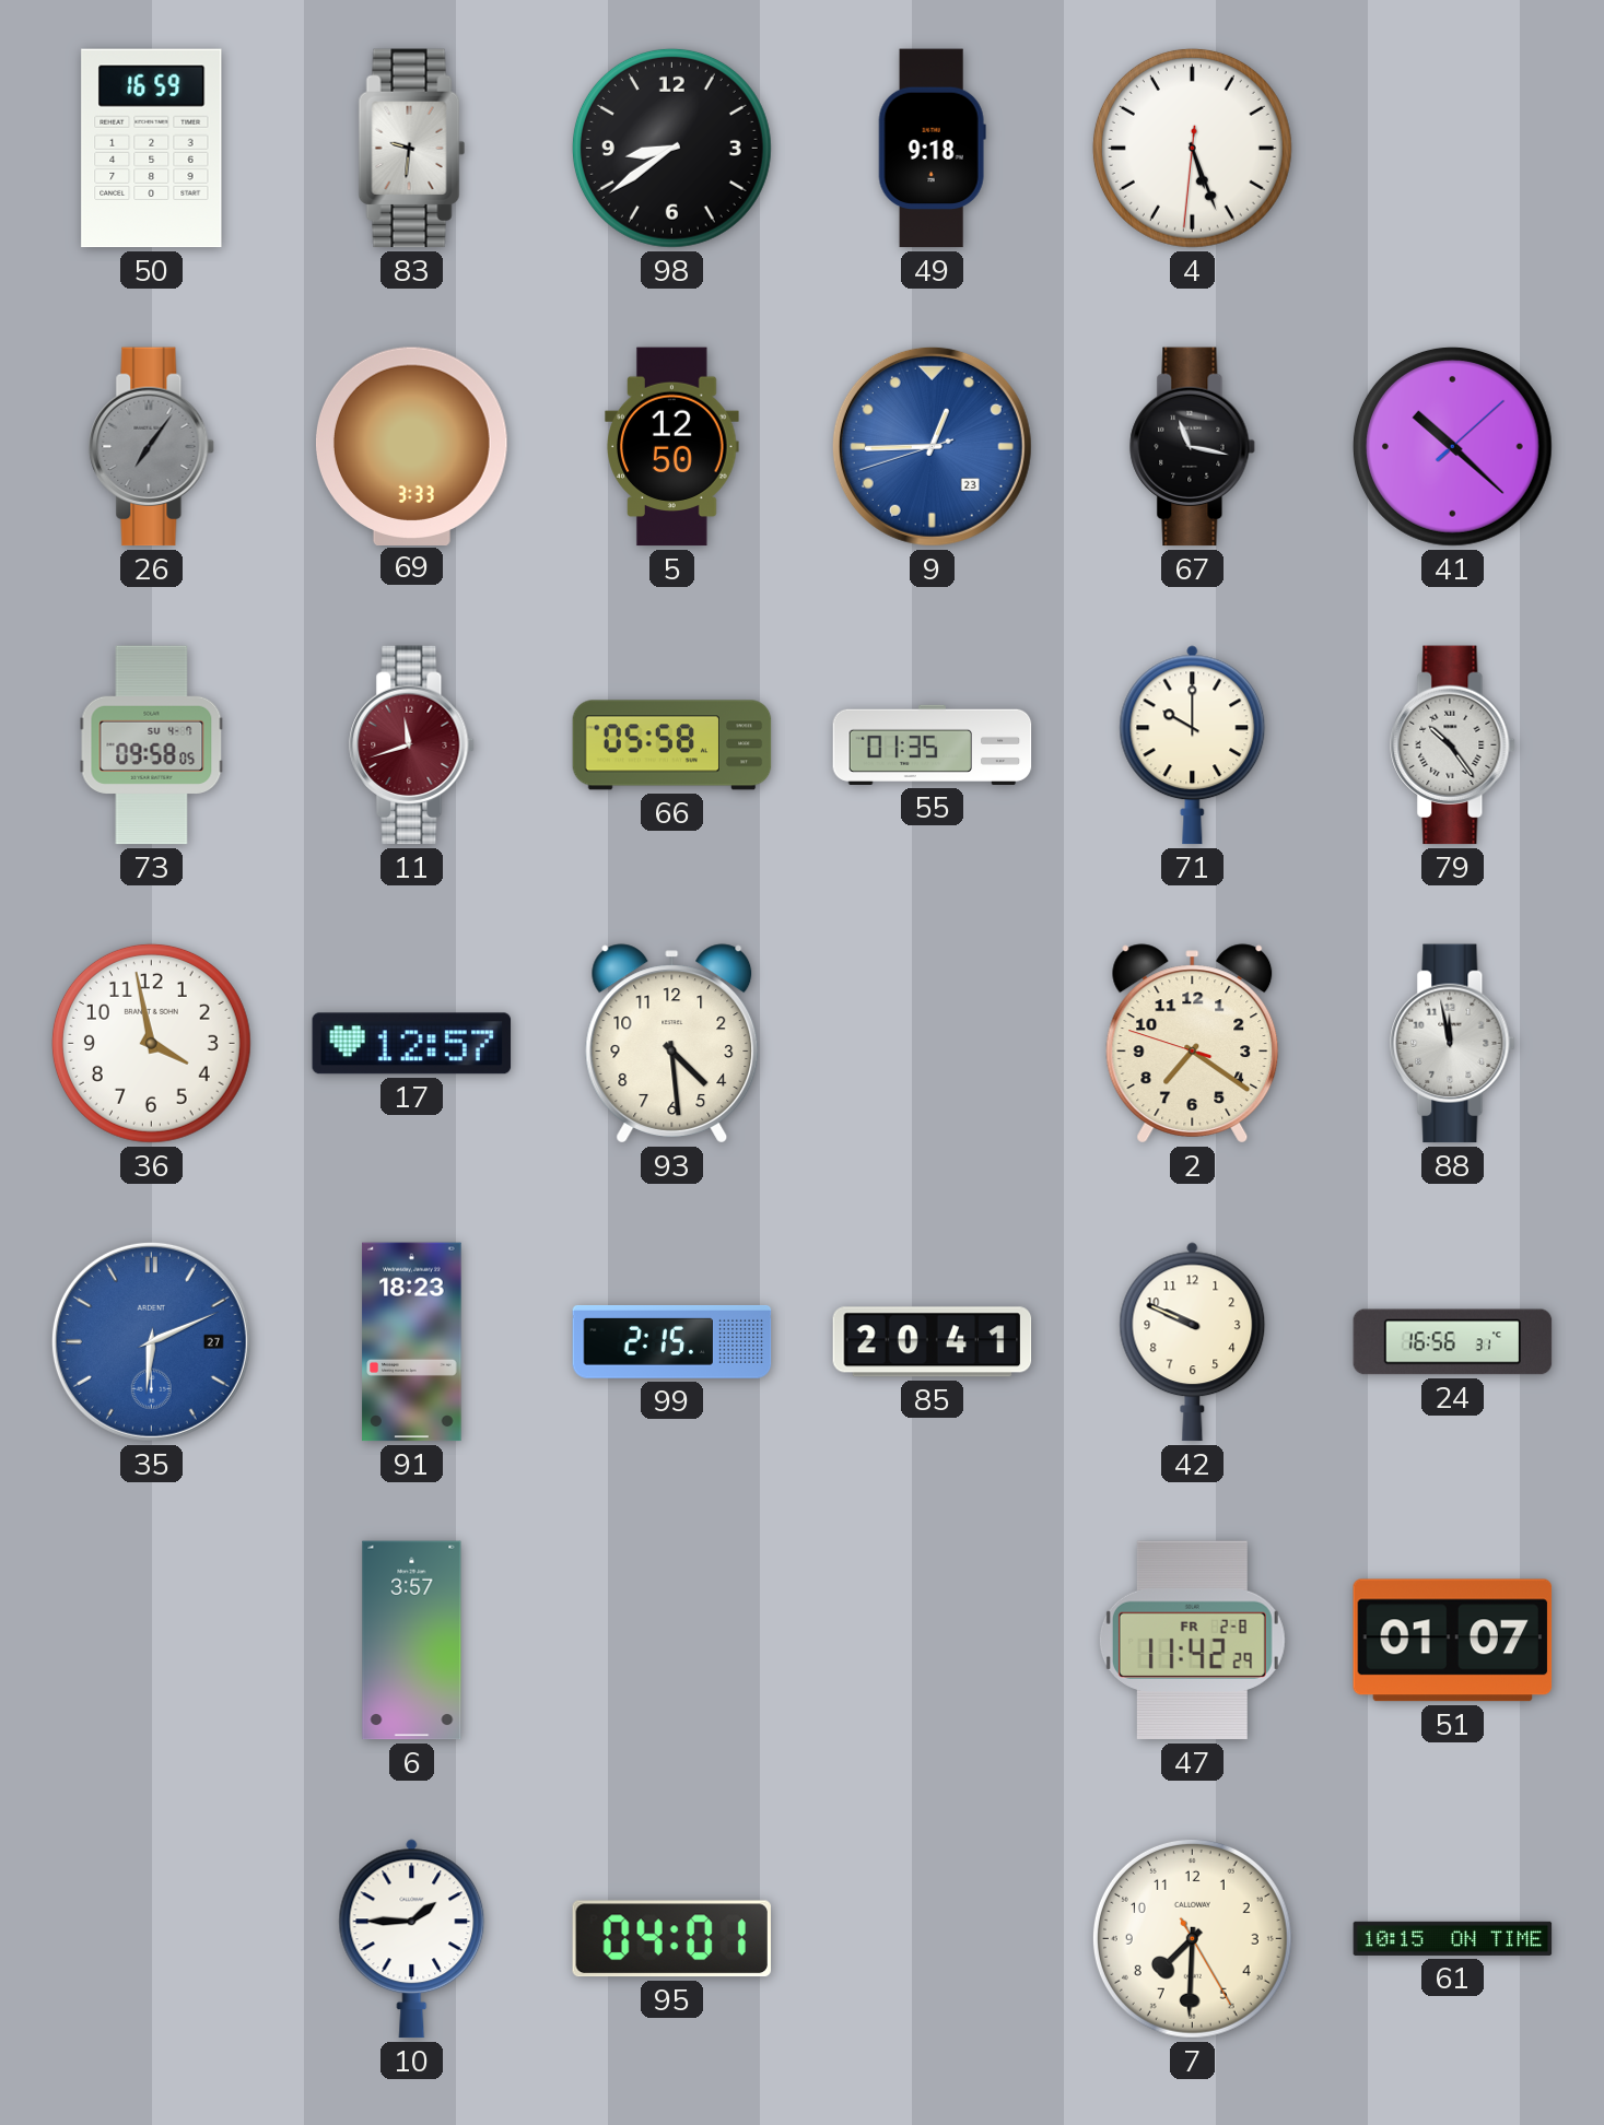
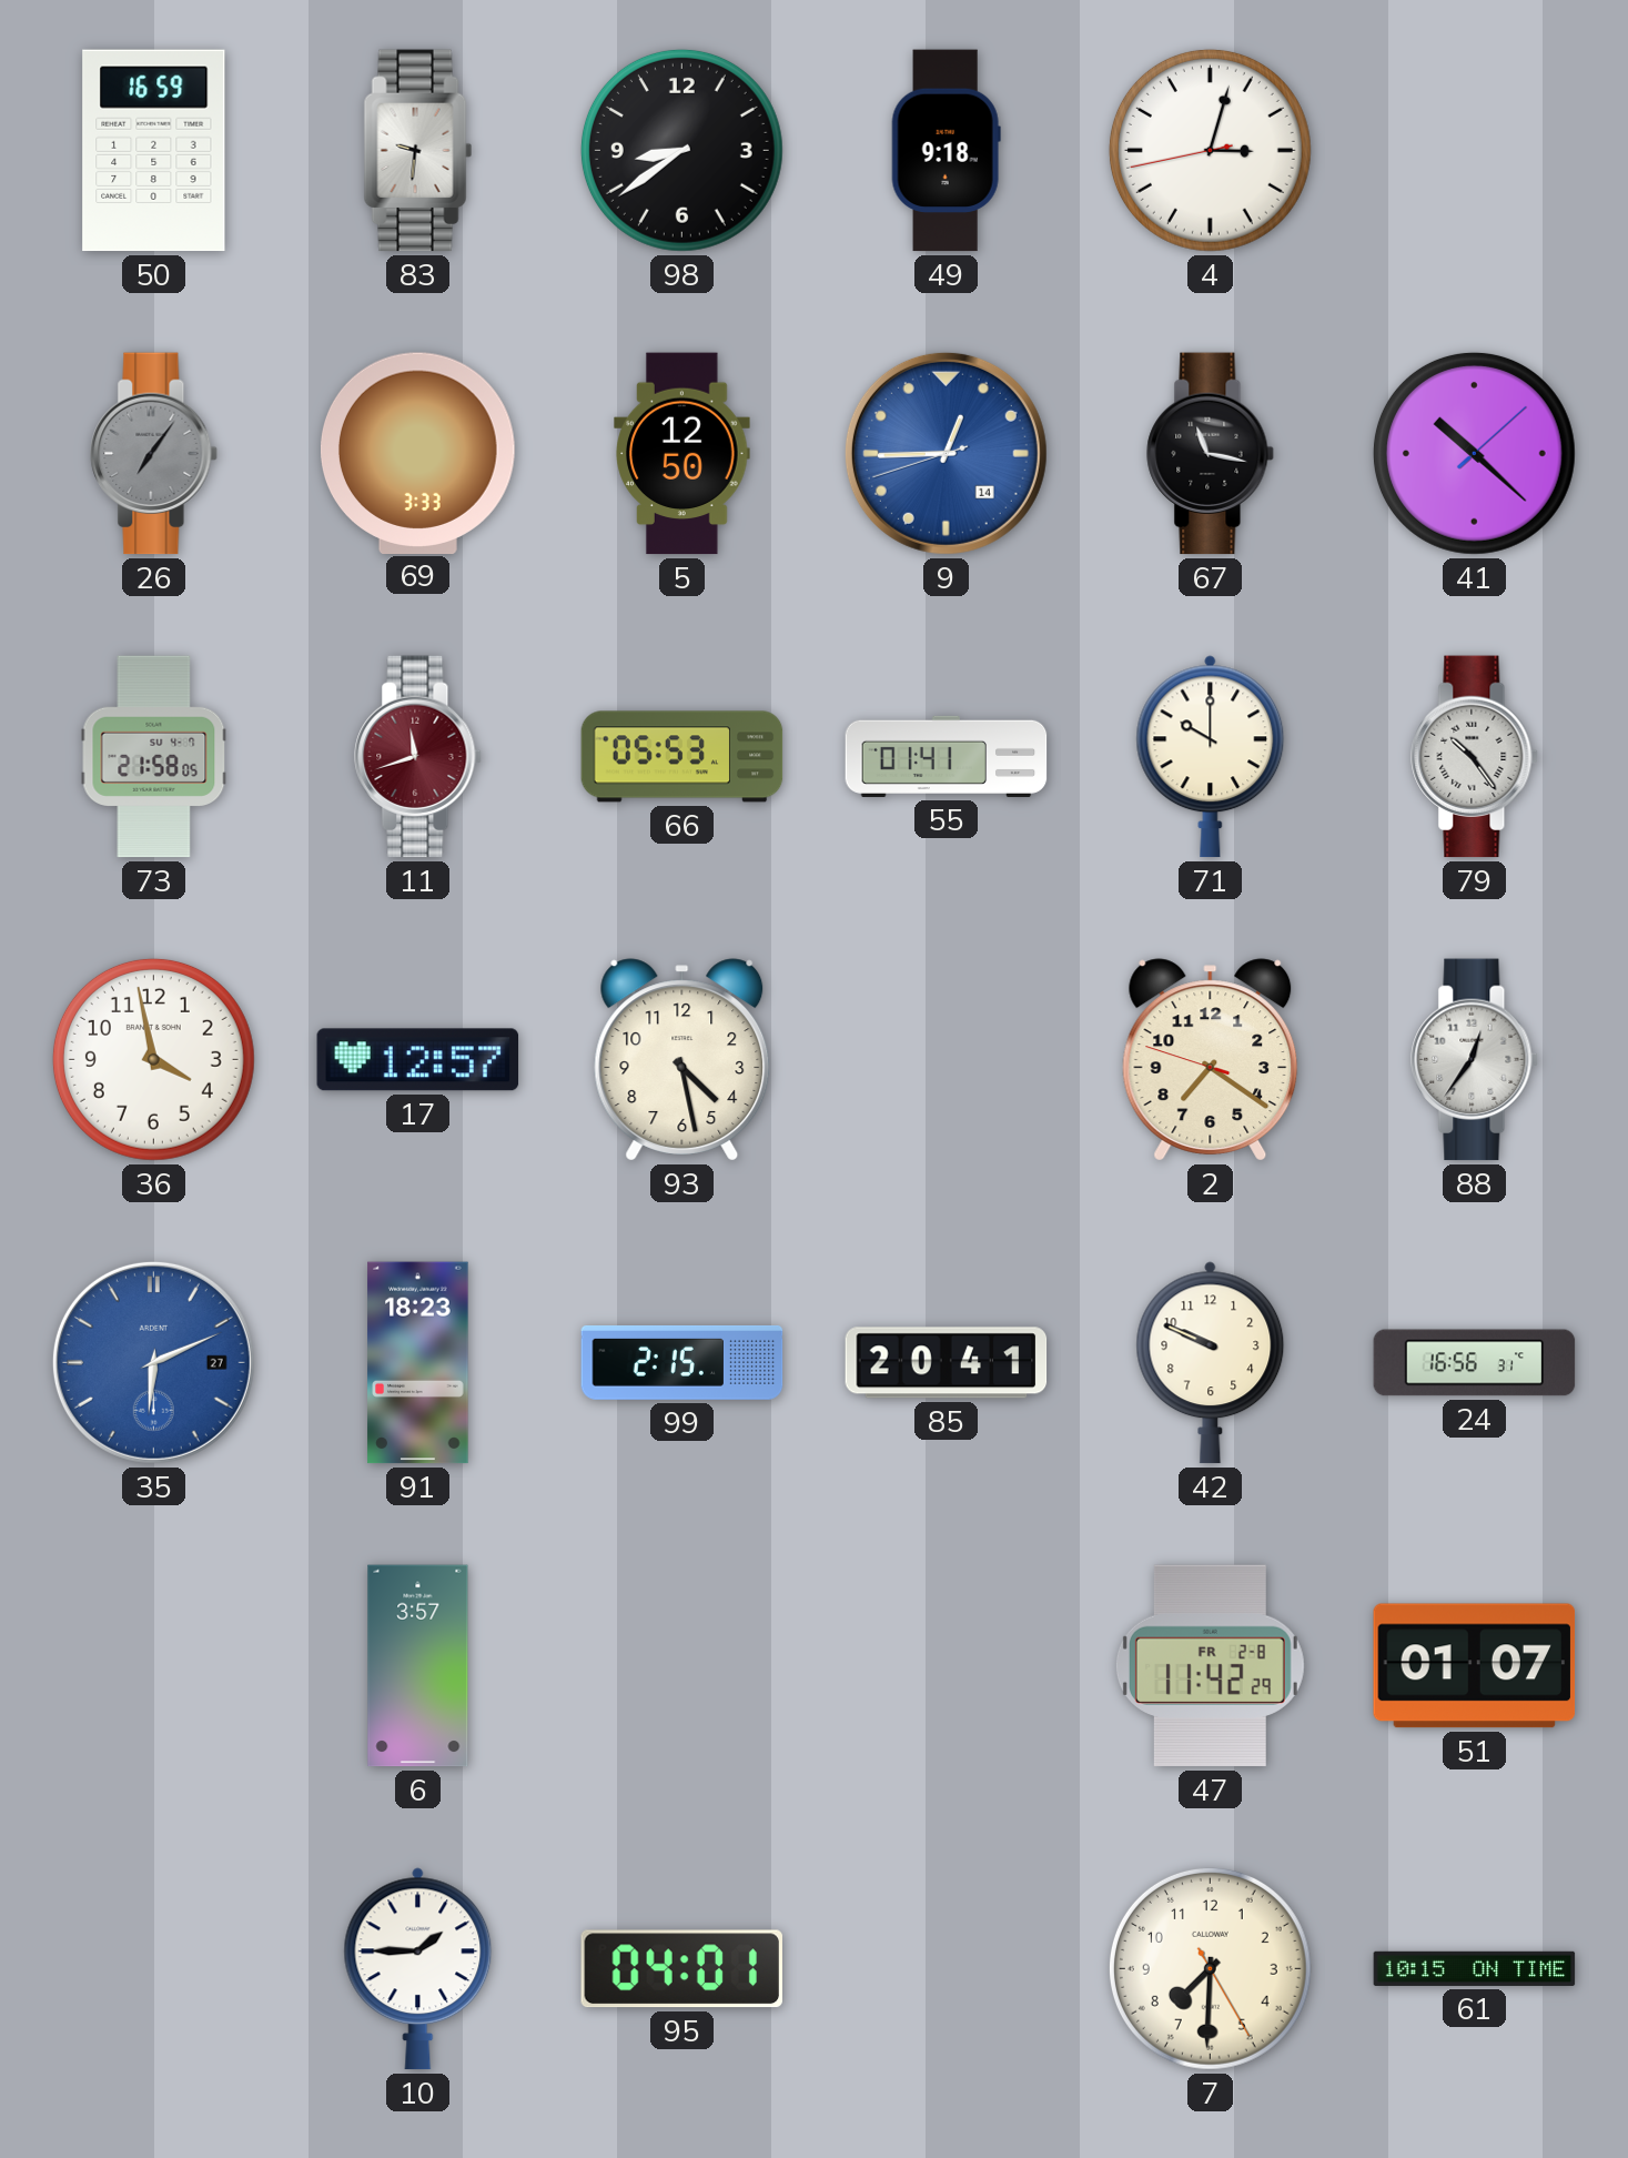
4: 5:26 -> 3:02 (1210, 150)
9 date: 23 -> 14 (946, 453)
73: 09:58 -> 21:58 (154, 757)
66: 05:58 -> 05:53 (682, 757)
55: 01:35 -> 01:41 (947, 756)
93: 4:29 -> 4:28 (682, 1060)
88: 11:58 -> 12:36 (1475, 1060)
